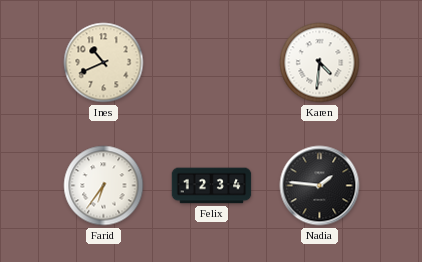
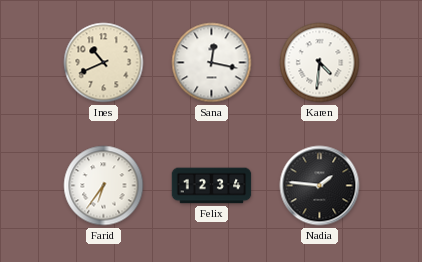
Sana: none -> 12:17 (212, 63)
